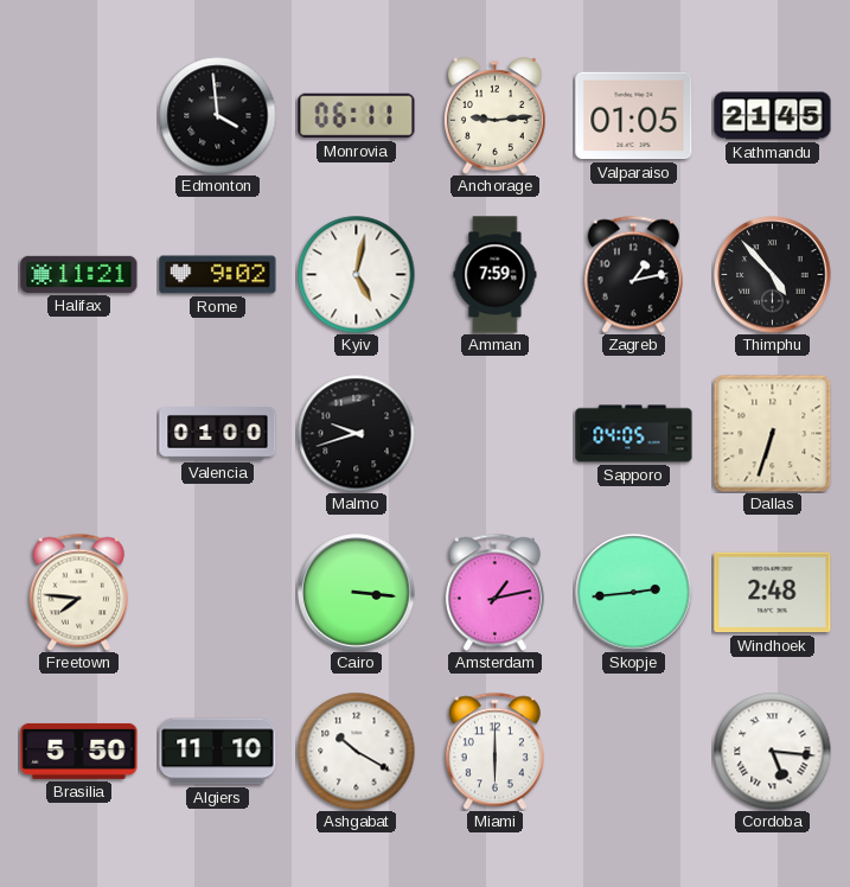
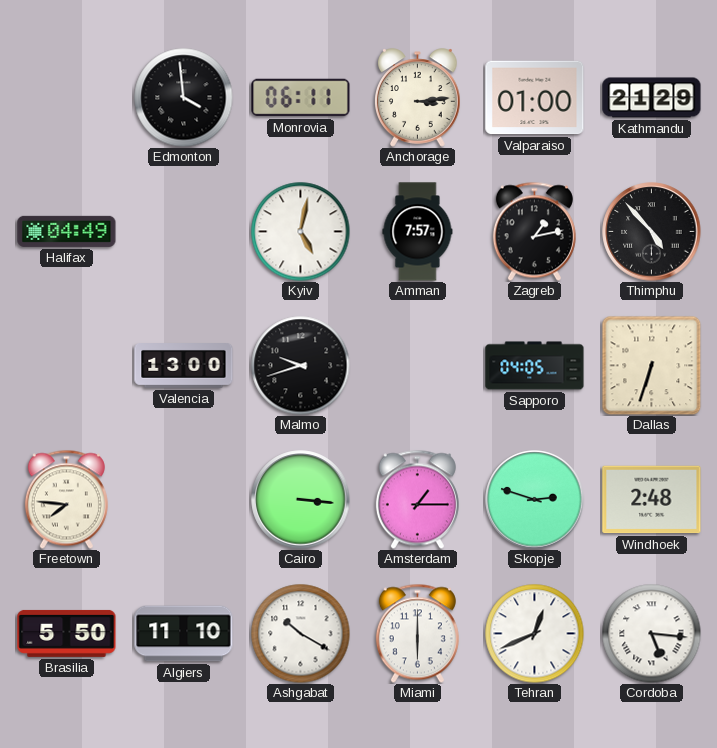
Anchorage: 9:14 -> 3:14 (418, 98)
Valparaiso: 01:05 -> 01:00 (535, 98)
Kathmandu: 21:45 -> 21:29 (652, 98)
Halifax: 11:21 -> 04:49 (67, 231)
Rome: 9:02 -> none (218, 275)
Amman: 7:59 -> 7:57 (418, 232)
Valencia: 01:00 -> 13:00 (184, 366)
Amsterdam: 1:13 -> 1:15 (417, 499)
Skopje: 2:44 -> 2:48 (535, 500)
Tehran: none -> 12:41 (535, 634)
